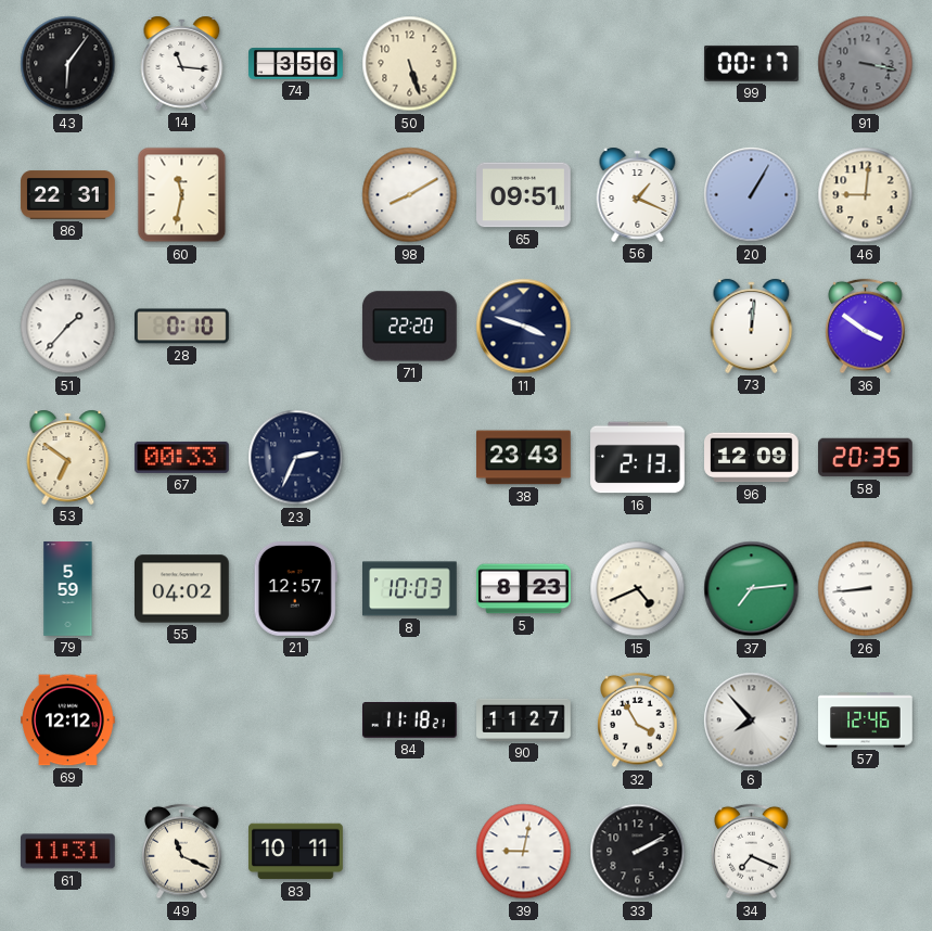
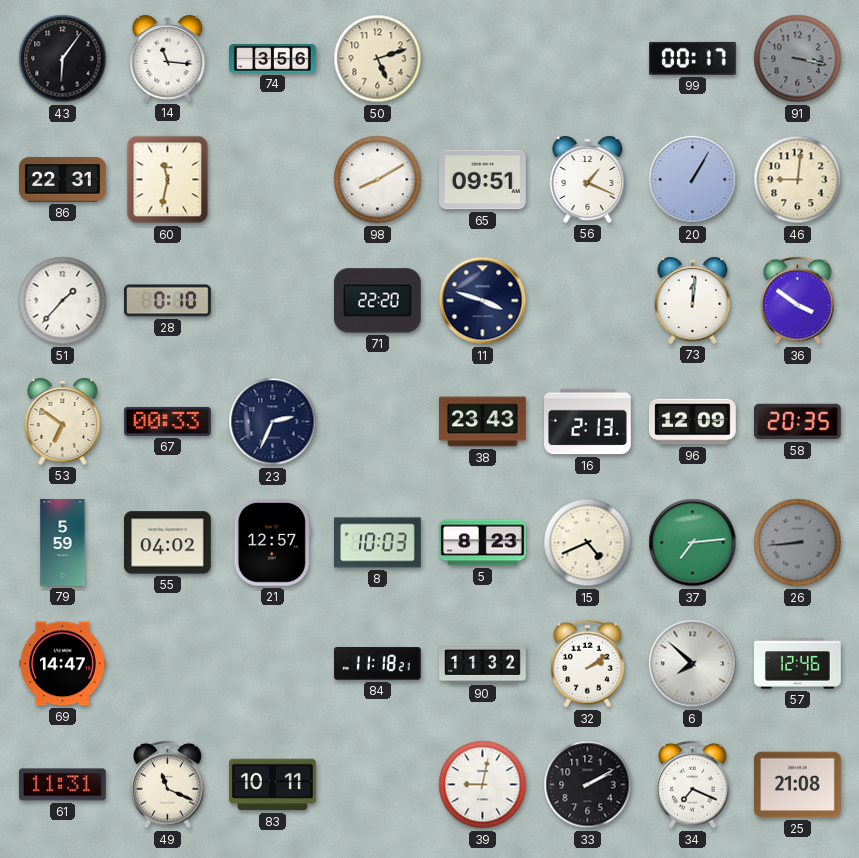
50: 5:27 -> 5:12 (378, 59)
26 dial: white -> grey (798, 543)
69: 12:12 -> 14:47 (63, 664)
90: 11:27 -> 11:32 (483, 663)
32: 3:55 -> 2:09 (588, 664)
6: 7:53 -> 7:52 (693, 664)
25: none -> 21:08 (798, 785)
